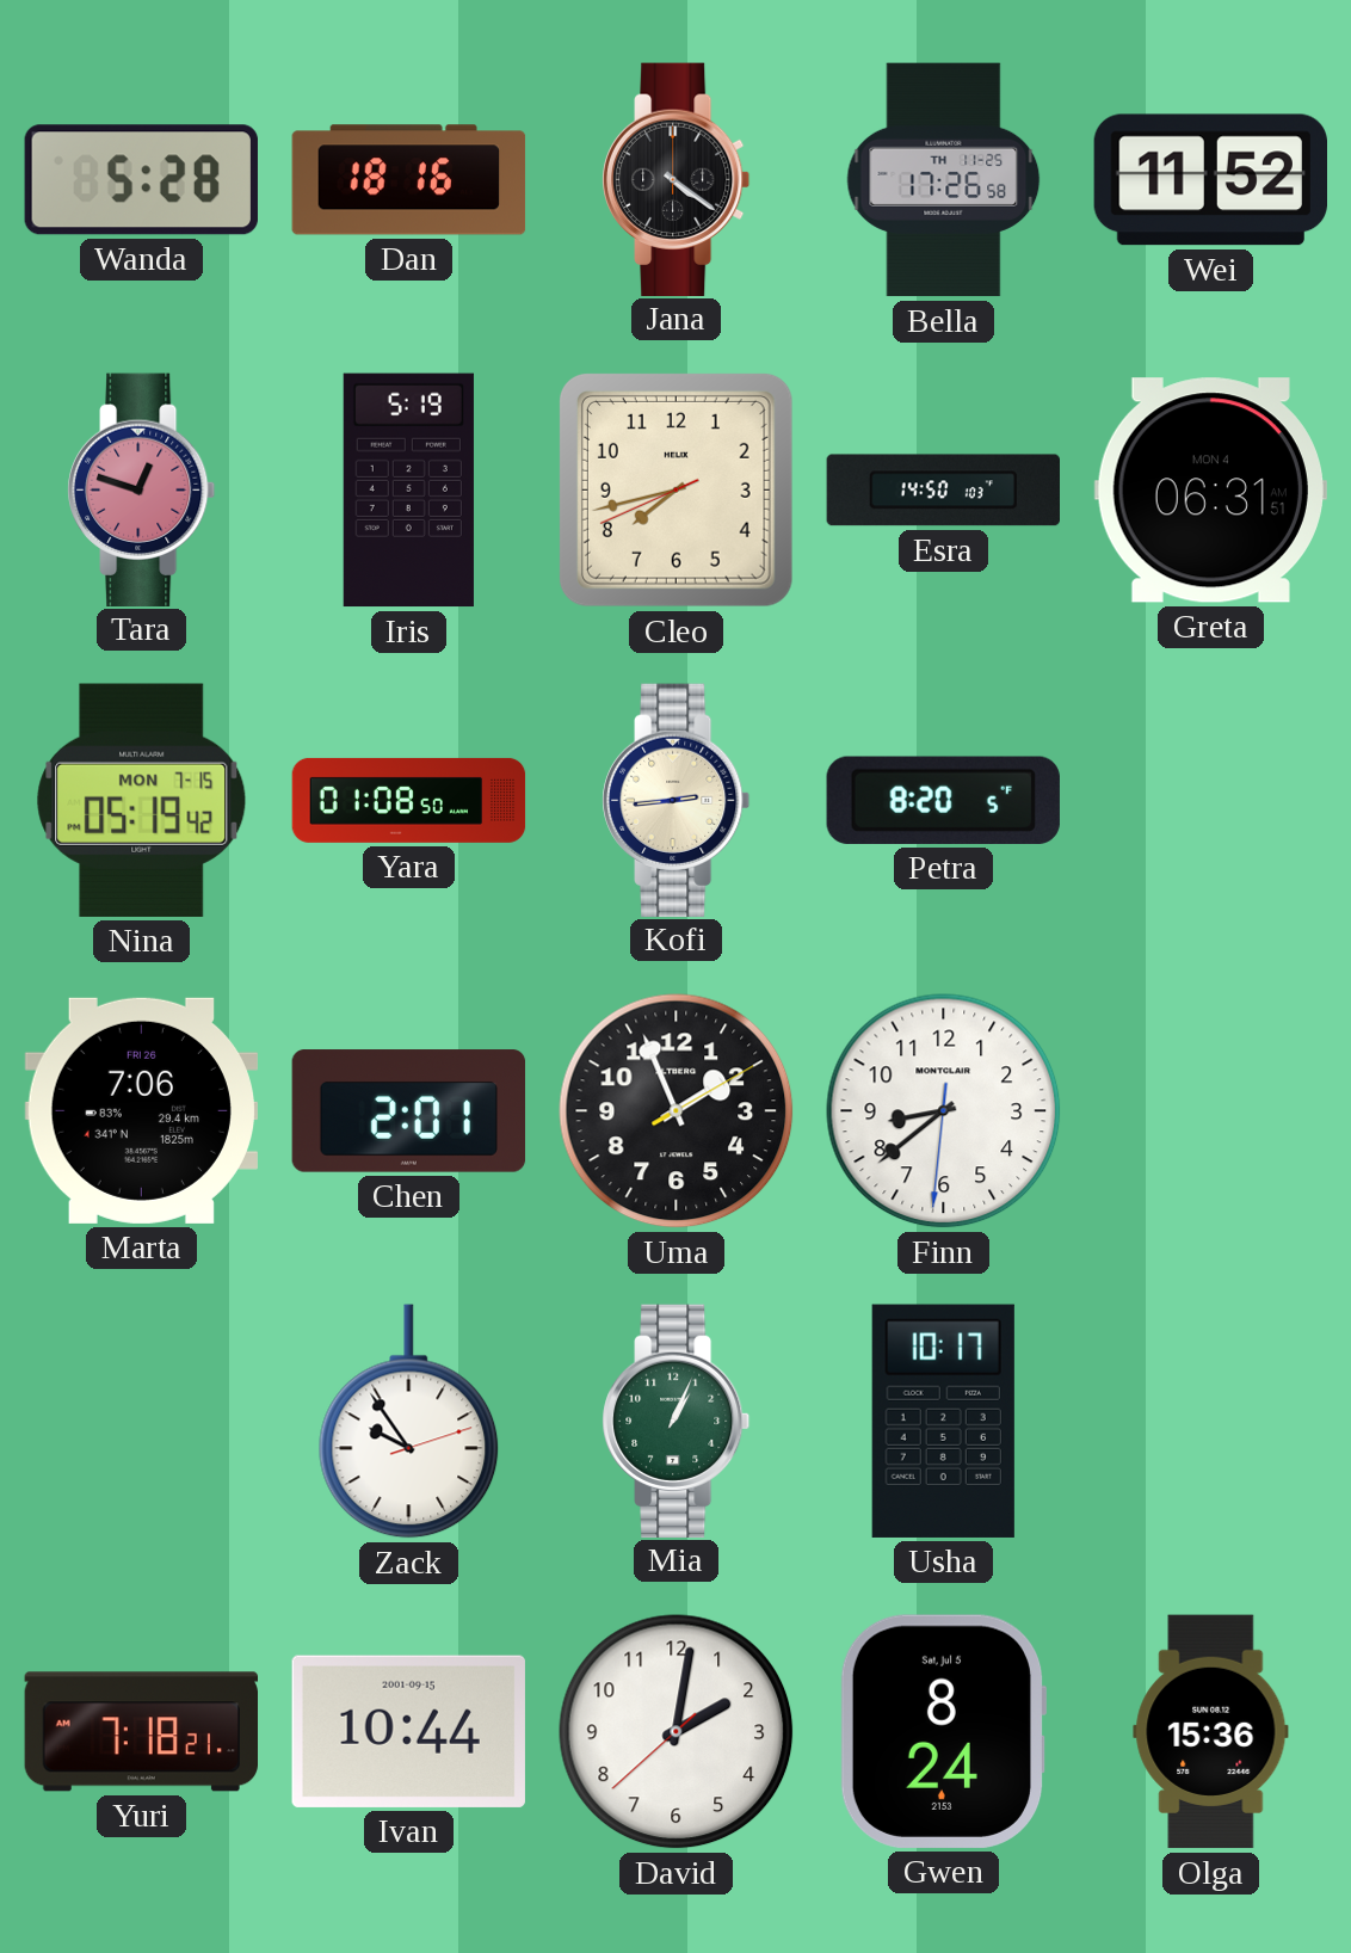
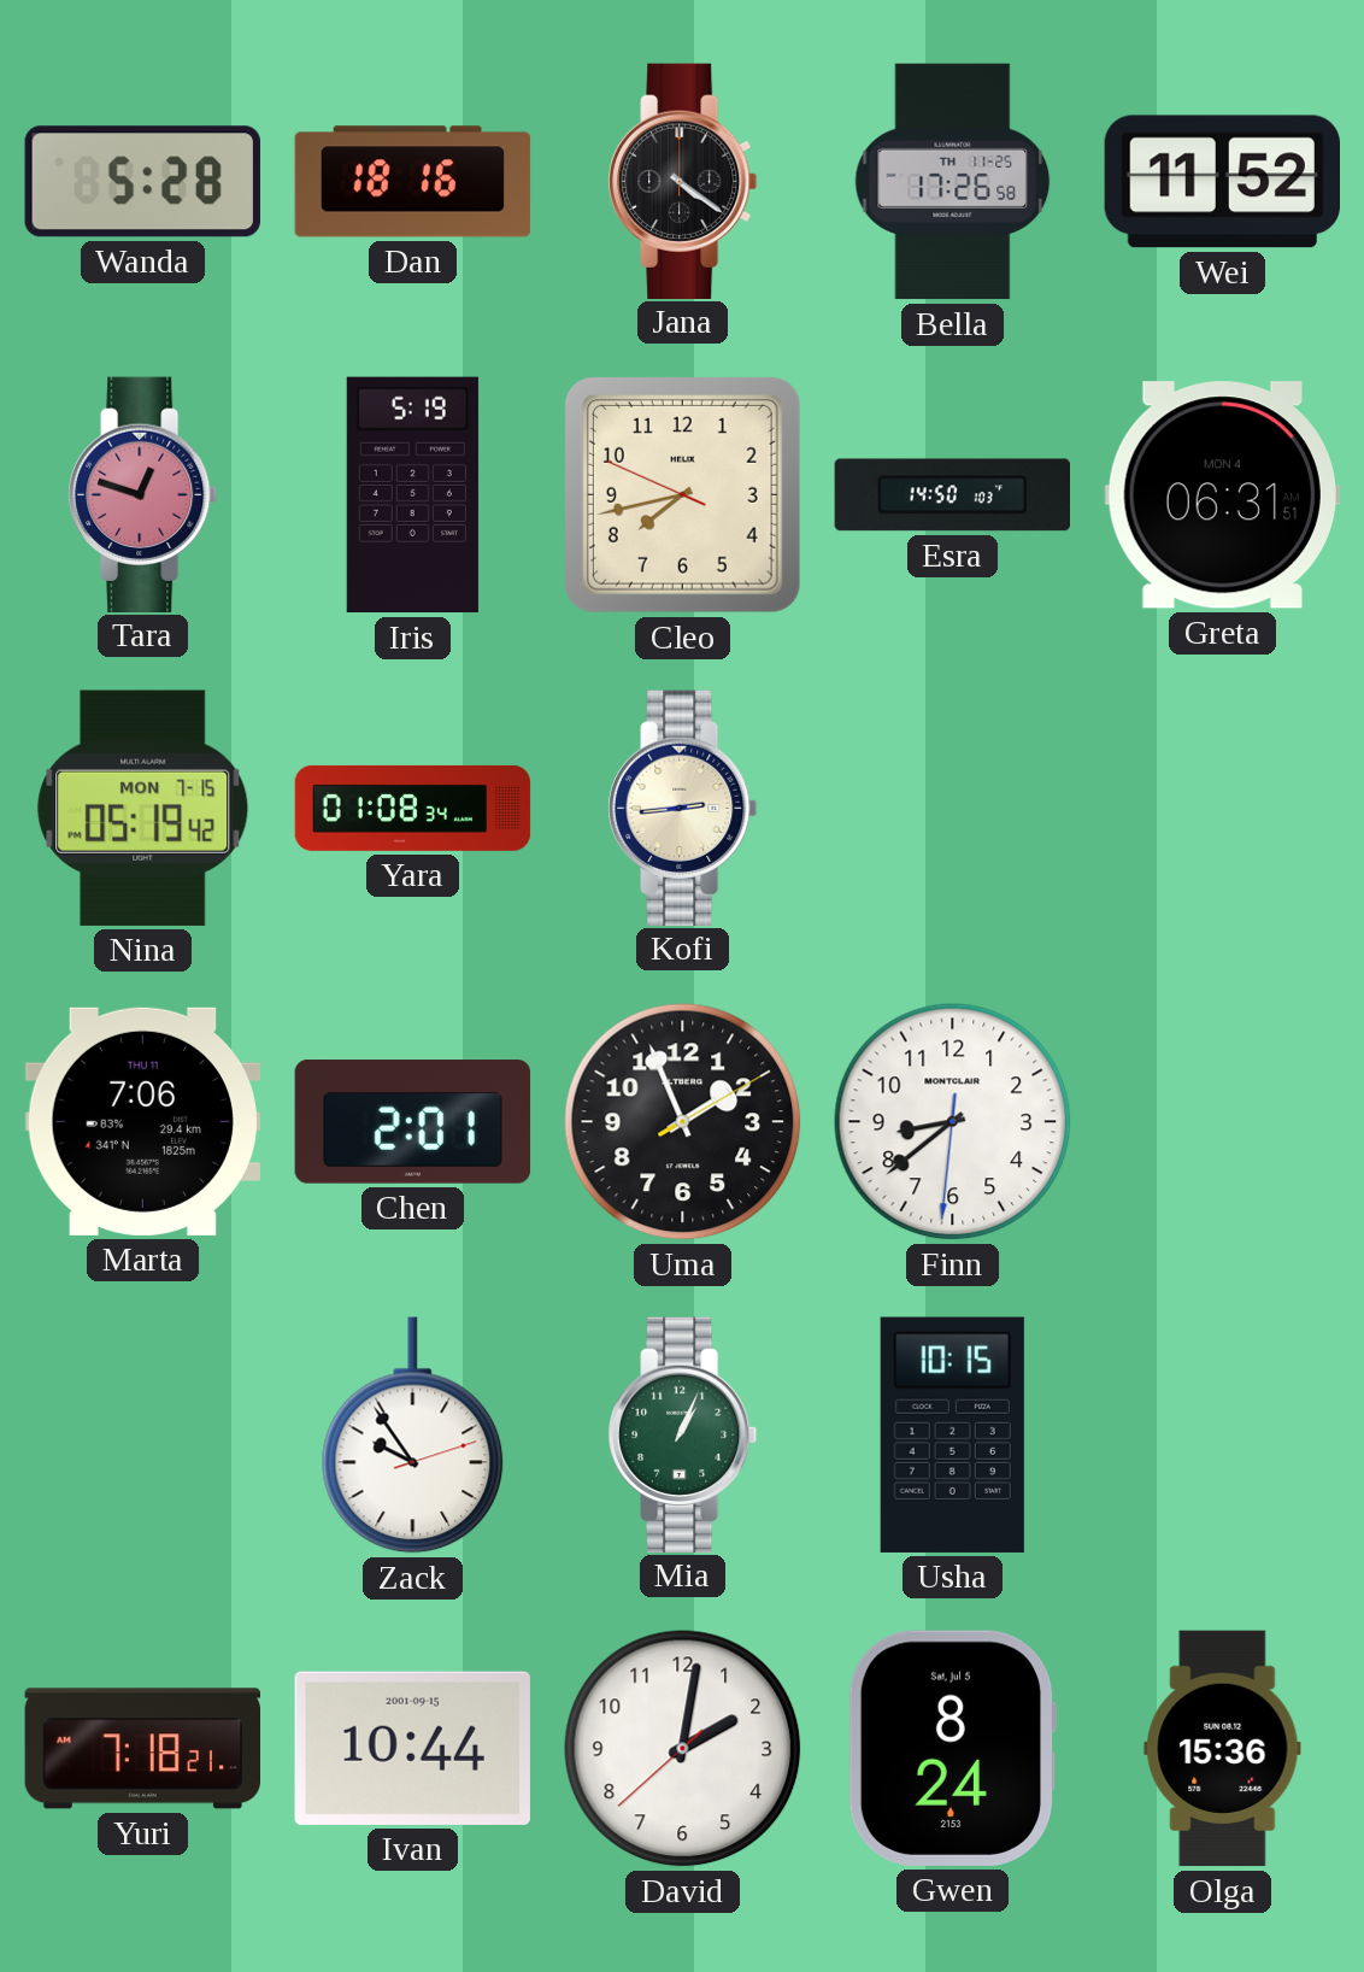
Cleo: 7:42:41 -> 7:42:49 (682, 494)
Yara: 01:08:50 -> 01:08:34 (413, 808)
Petra: 8:20 -> none (943, 800)
Marta date: FRI 26 -> THU 11 (142, 1121)
Usha: 10:17 -> 10:15 (952, 1434)
